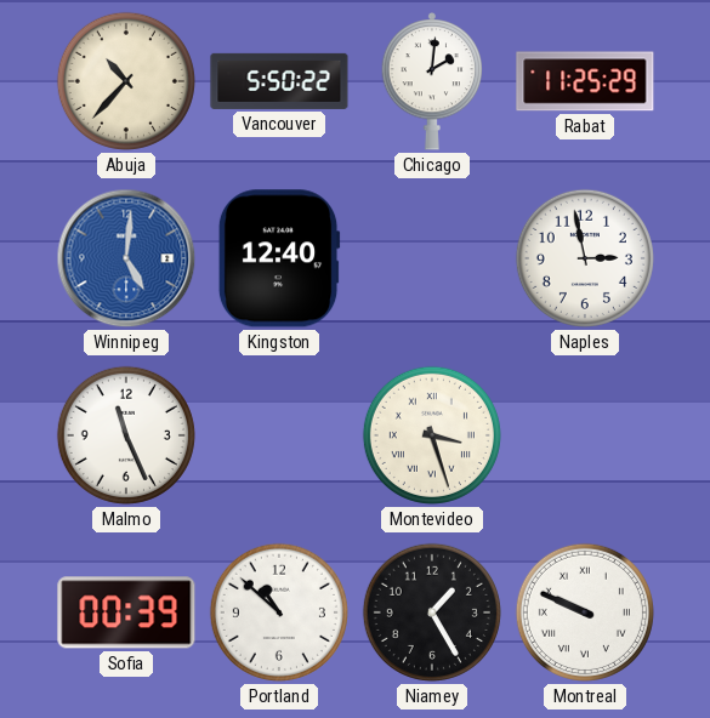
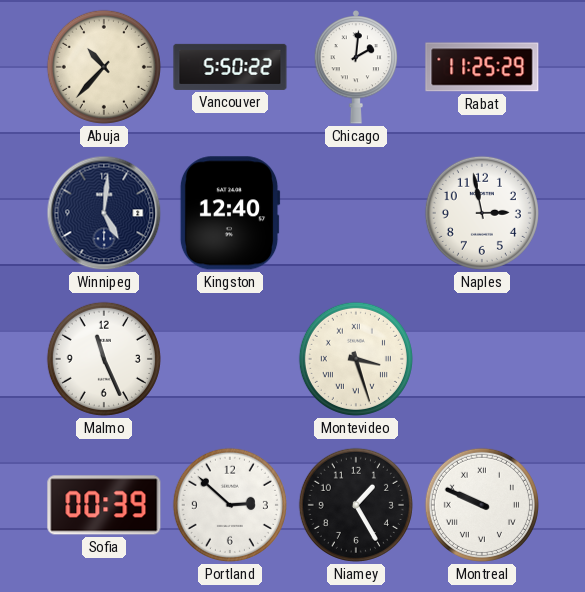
Winnipeg dial: blue -> navy (104, 213)
Portland: 10:52 -> 2:52 (230, 505)
